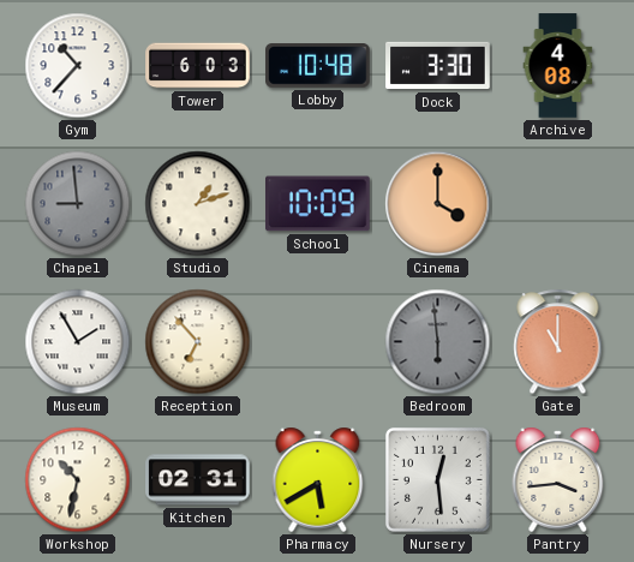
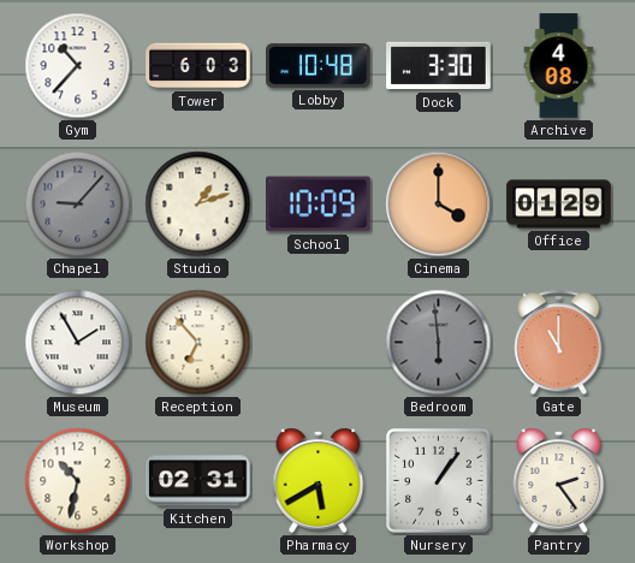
Chapel: 8:59 -> 9:07 (78, 205)
Office: none -> 01:29 (559, 205)
Nursery: 12:29 -> 1:06 (439, 481)
Pantry: 3:44 -> 2:24 (559, 480)
